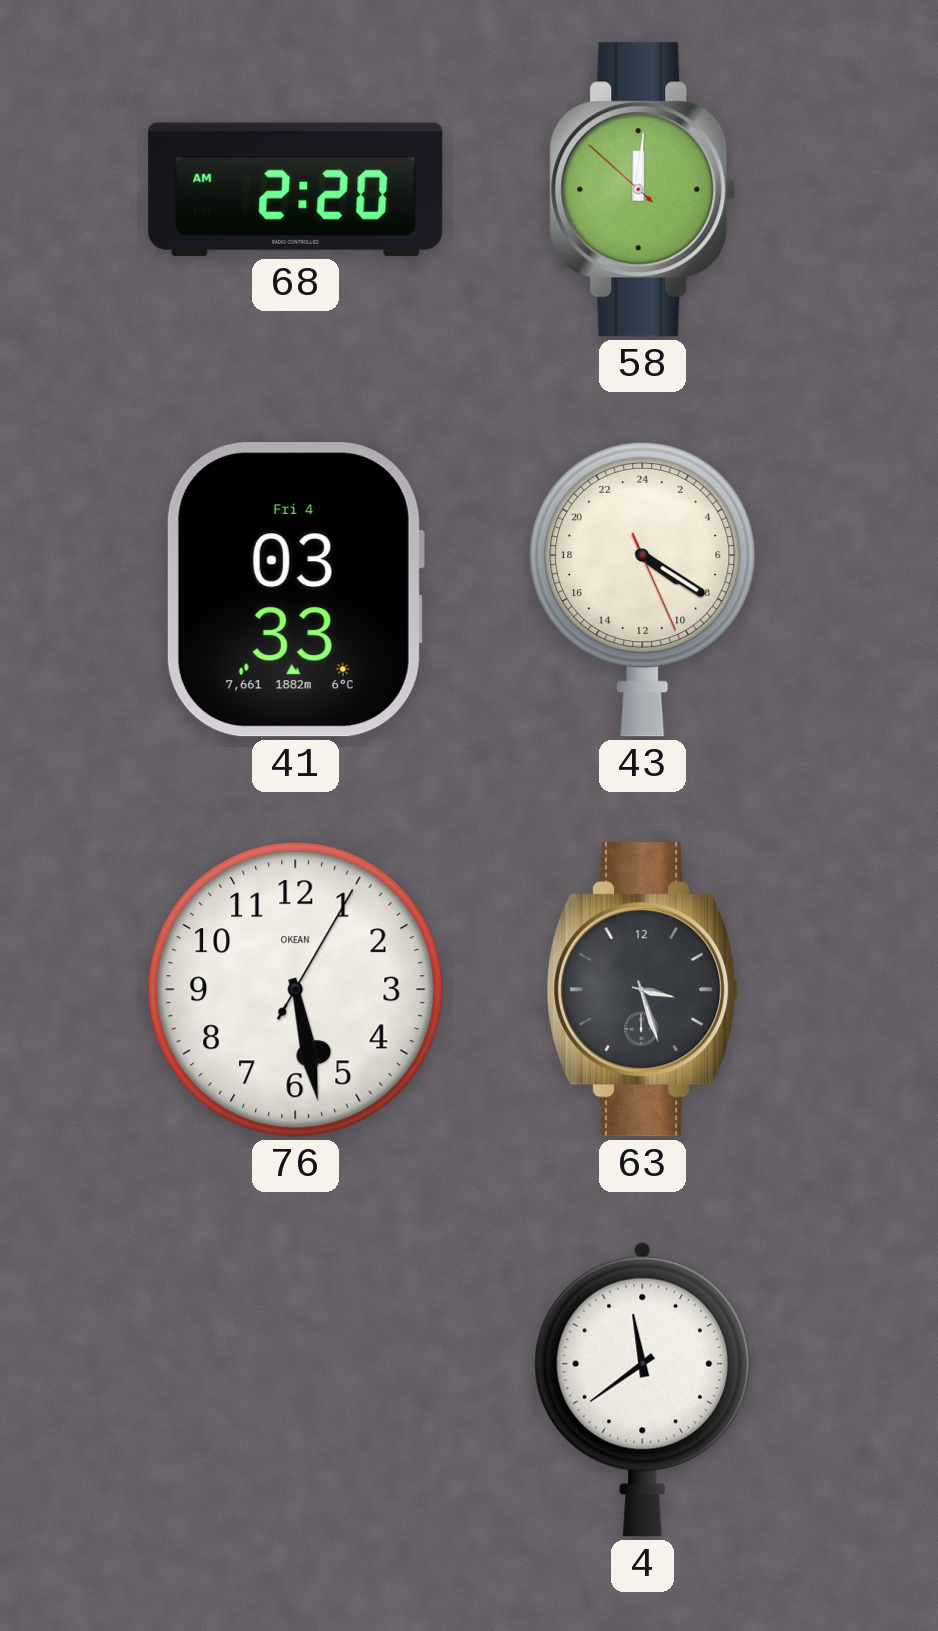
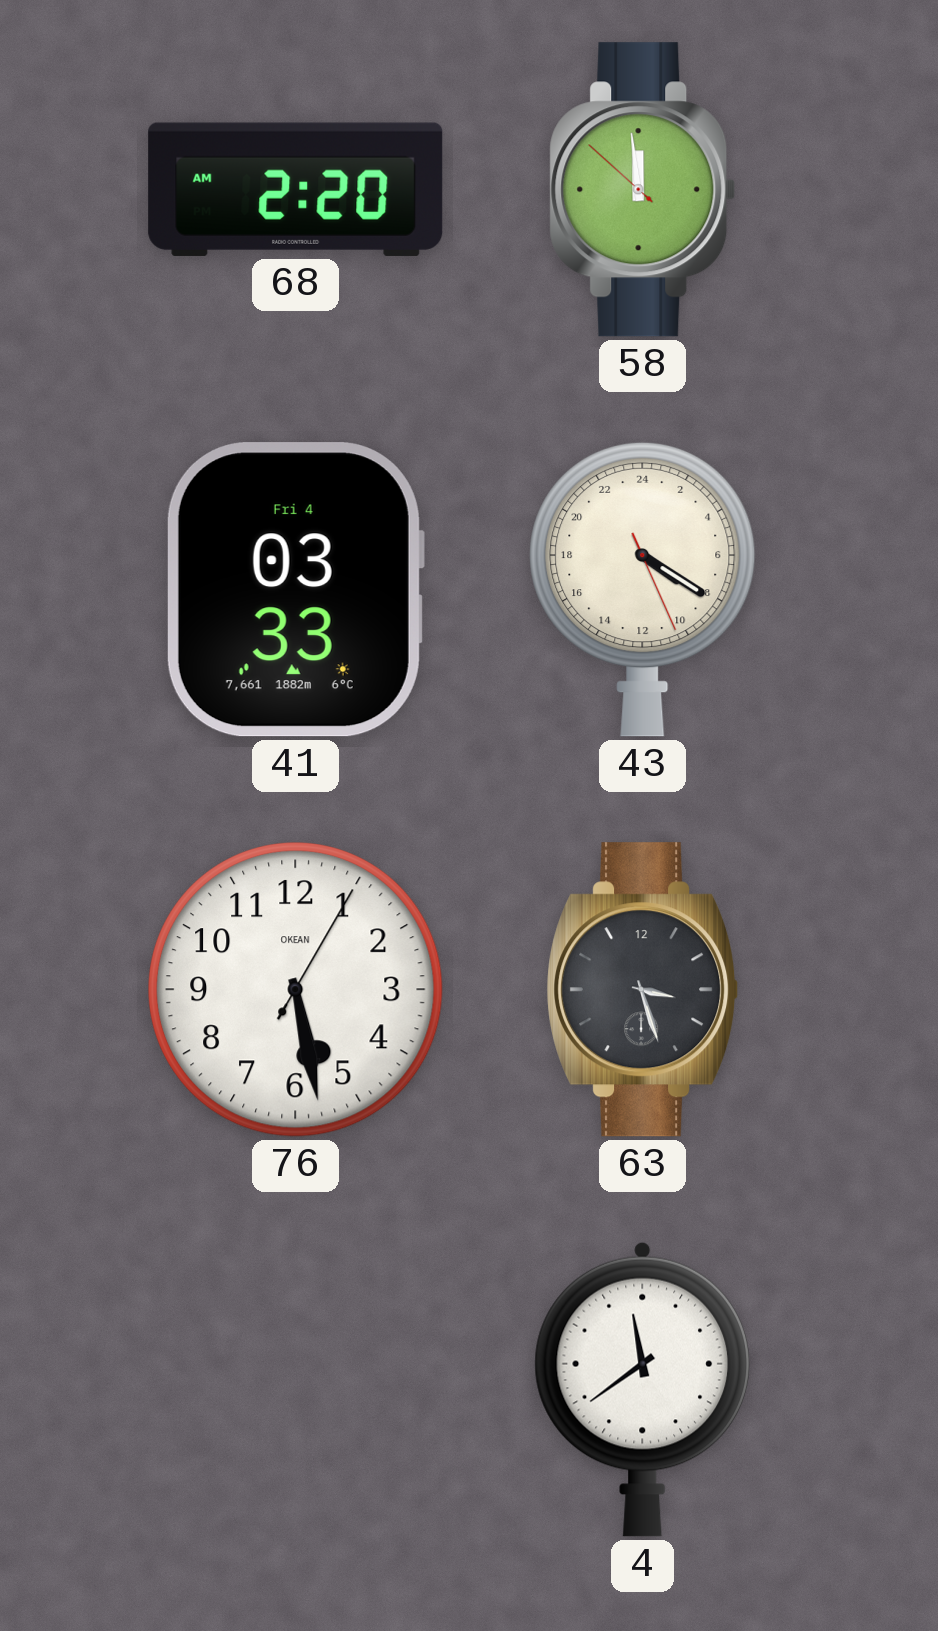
58: 12:00 -> 11:58 (643, 190)
